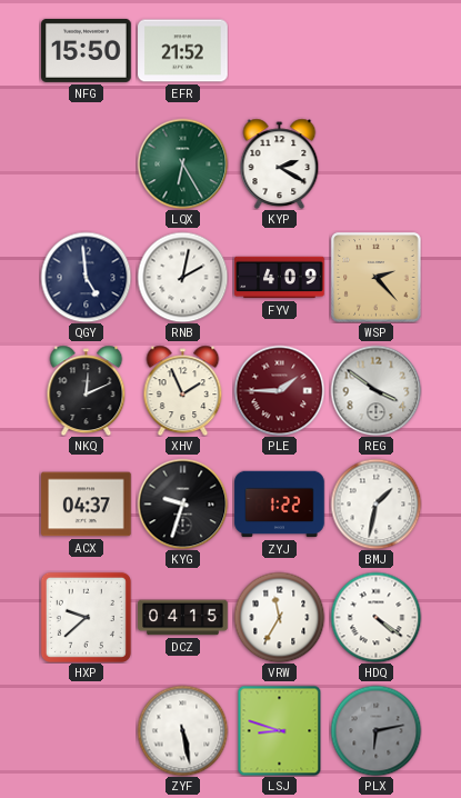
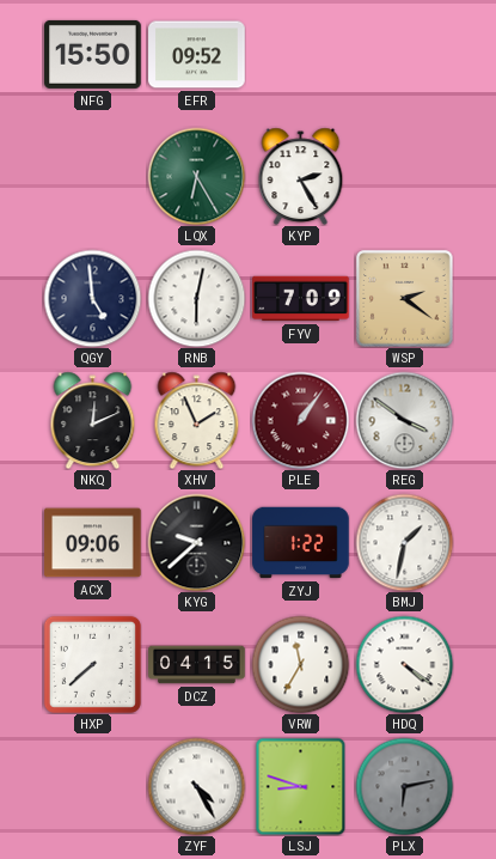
EFR: 21:52 -> 09:52 (197, 55)
KYP: 2:20 -> 2:25 (301, 176)
RNB: 2:02 -> 6:02 (196, 298)
FYV: 4:09 -> 7:09 (301, 299)
WSP: 2:23 -> 2:21 (404, 298)
PLE: 1:45 -> 1:06 (300, 420)
ACX: 04:37 -> 09:06 (93, 543)
KYG: 9:33 -> 9:38 (196, 542)
HXP: 9:38 -> 7:38 (92, 664)
ZYF: 5:28 -> 4:25 (196, 786)
